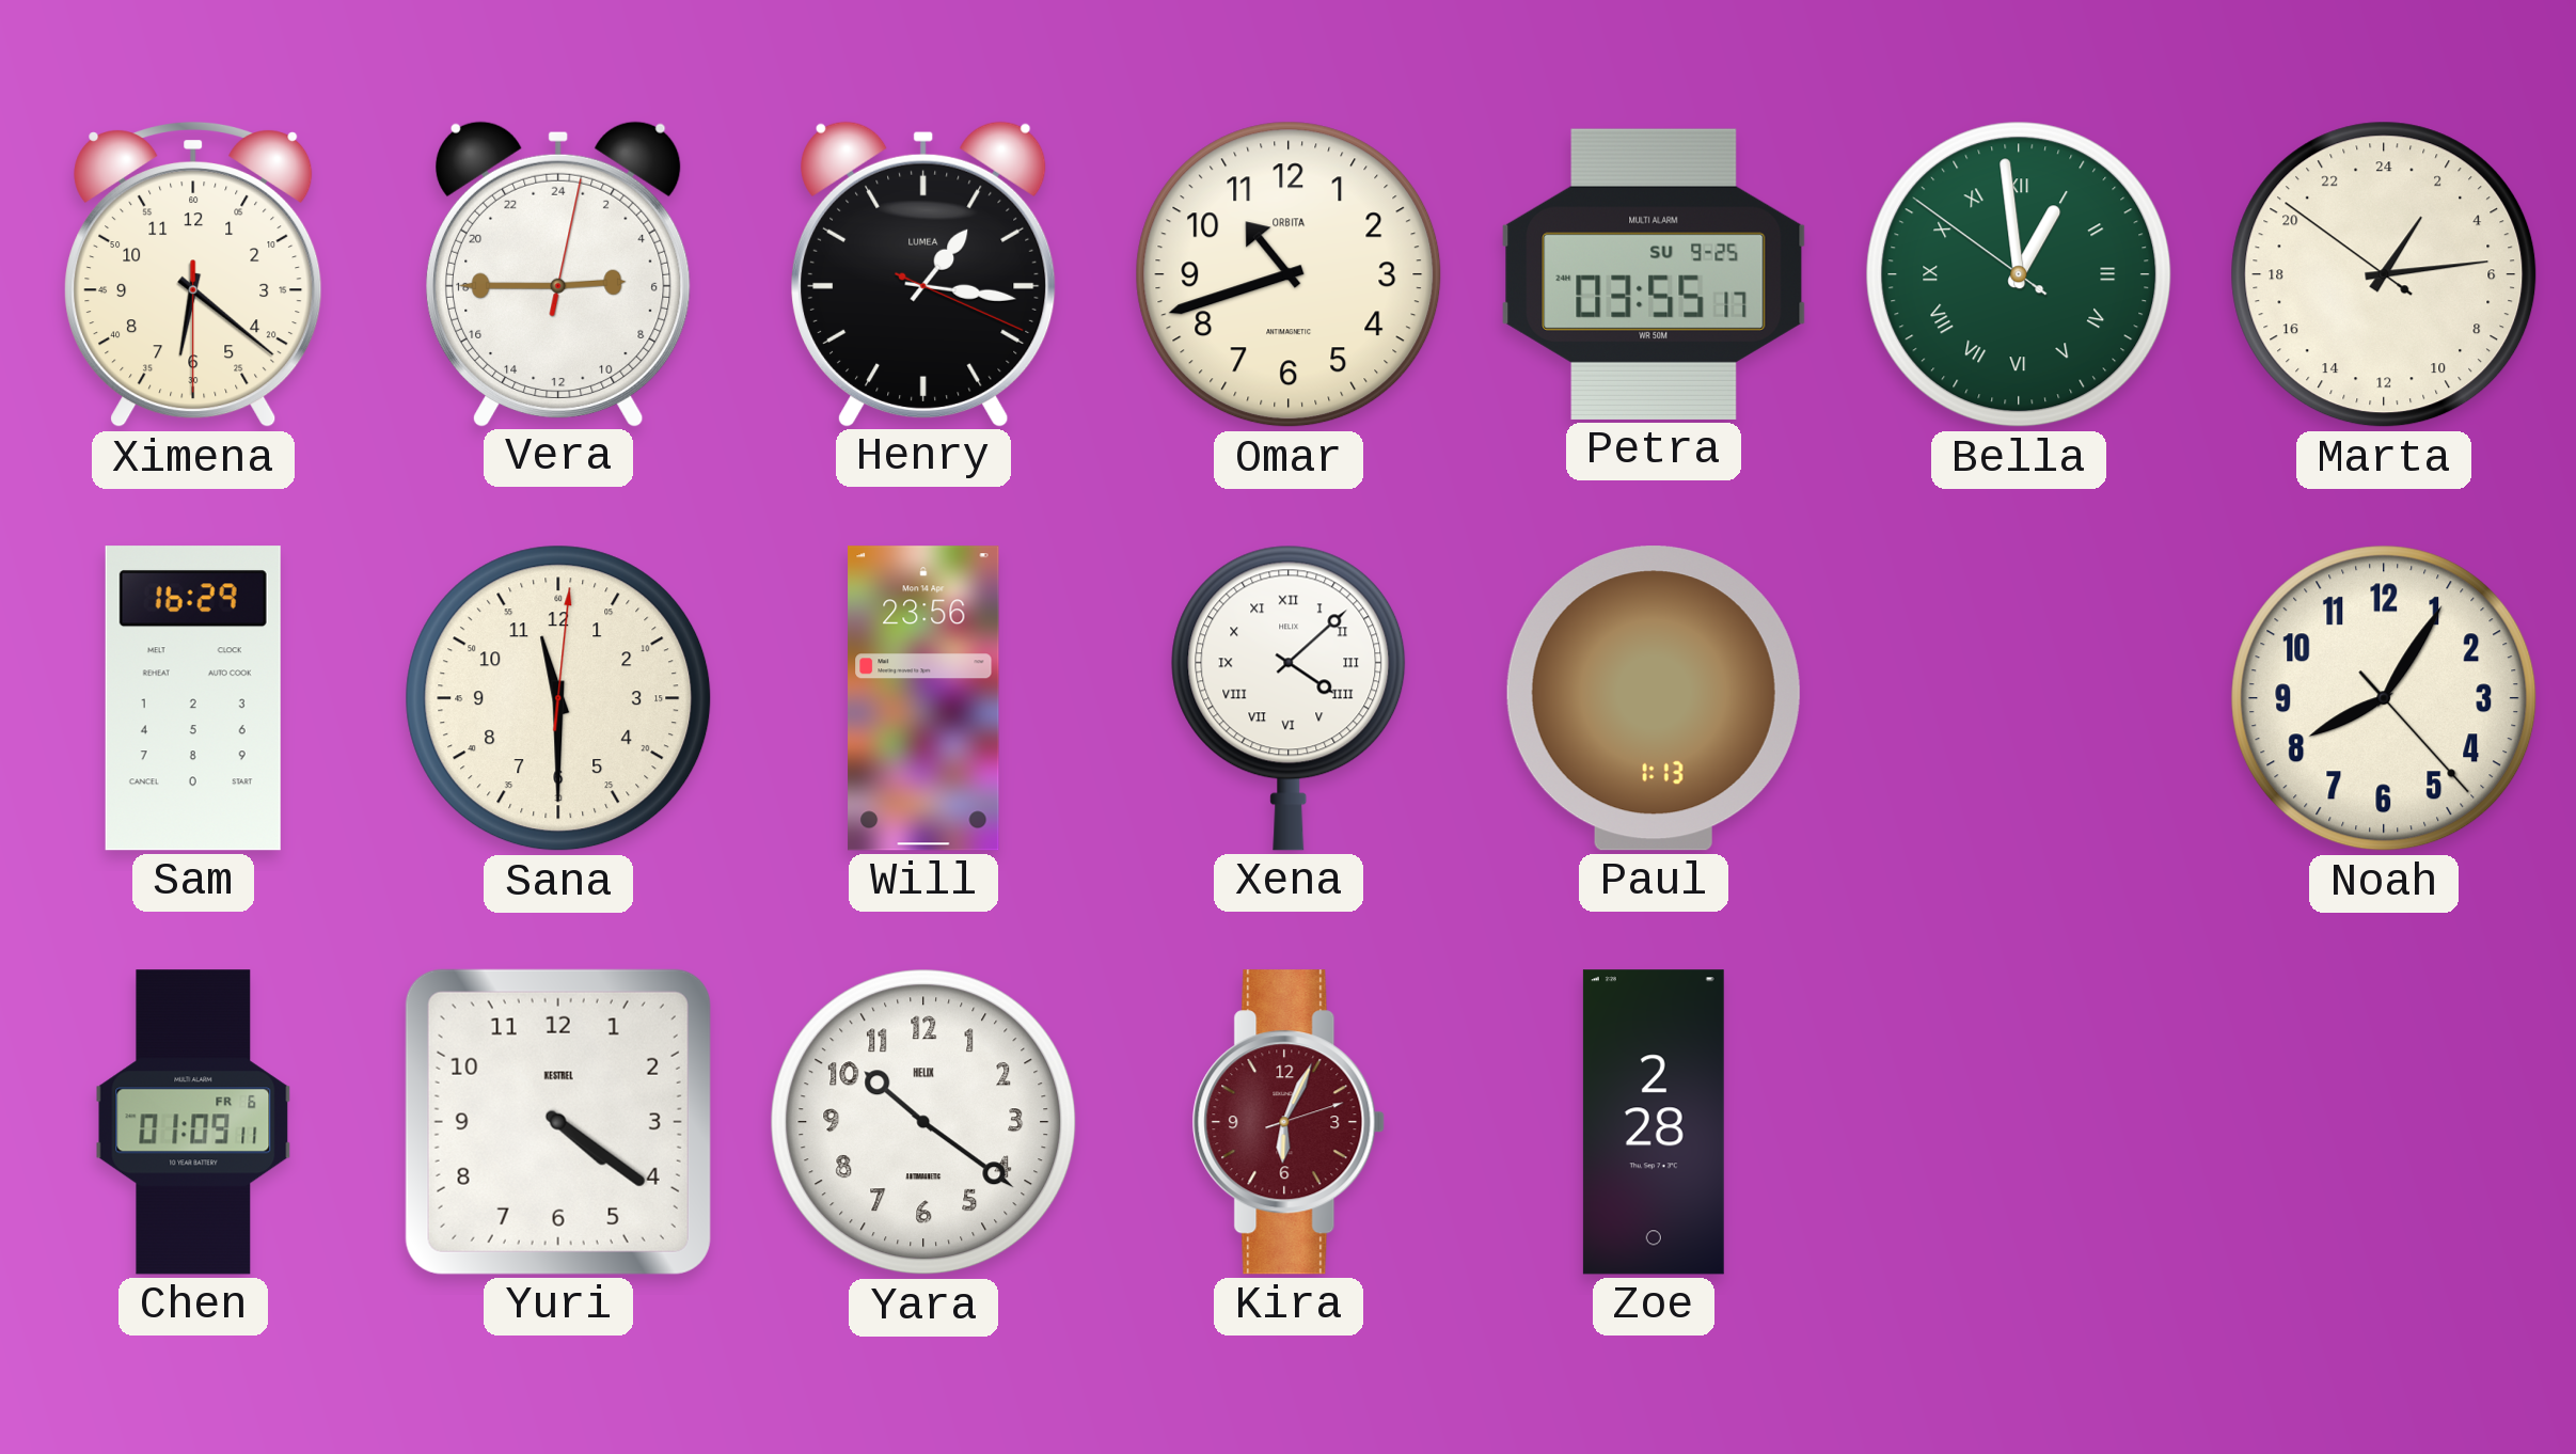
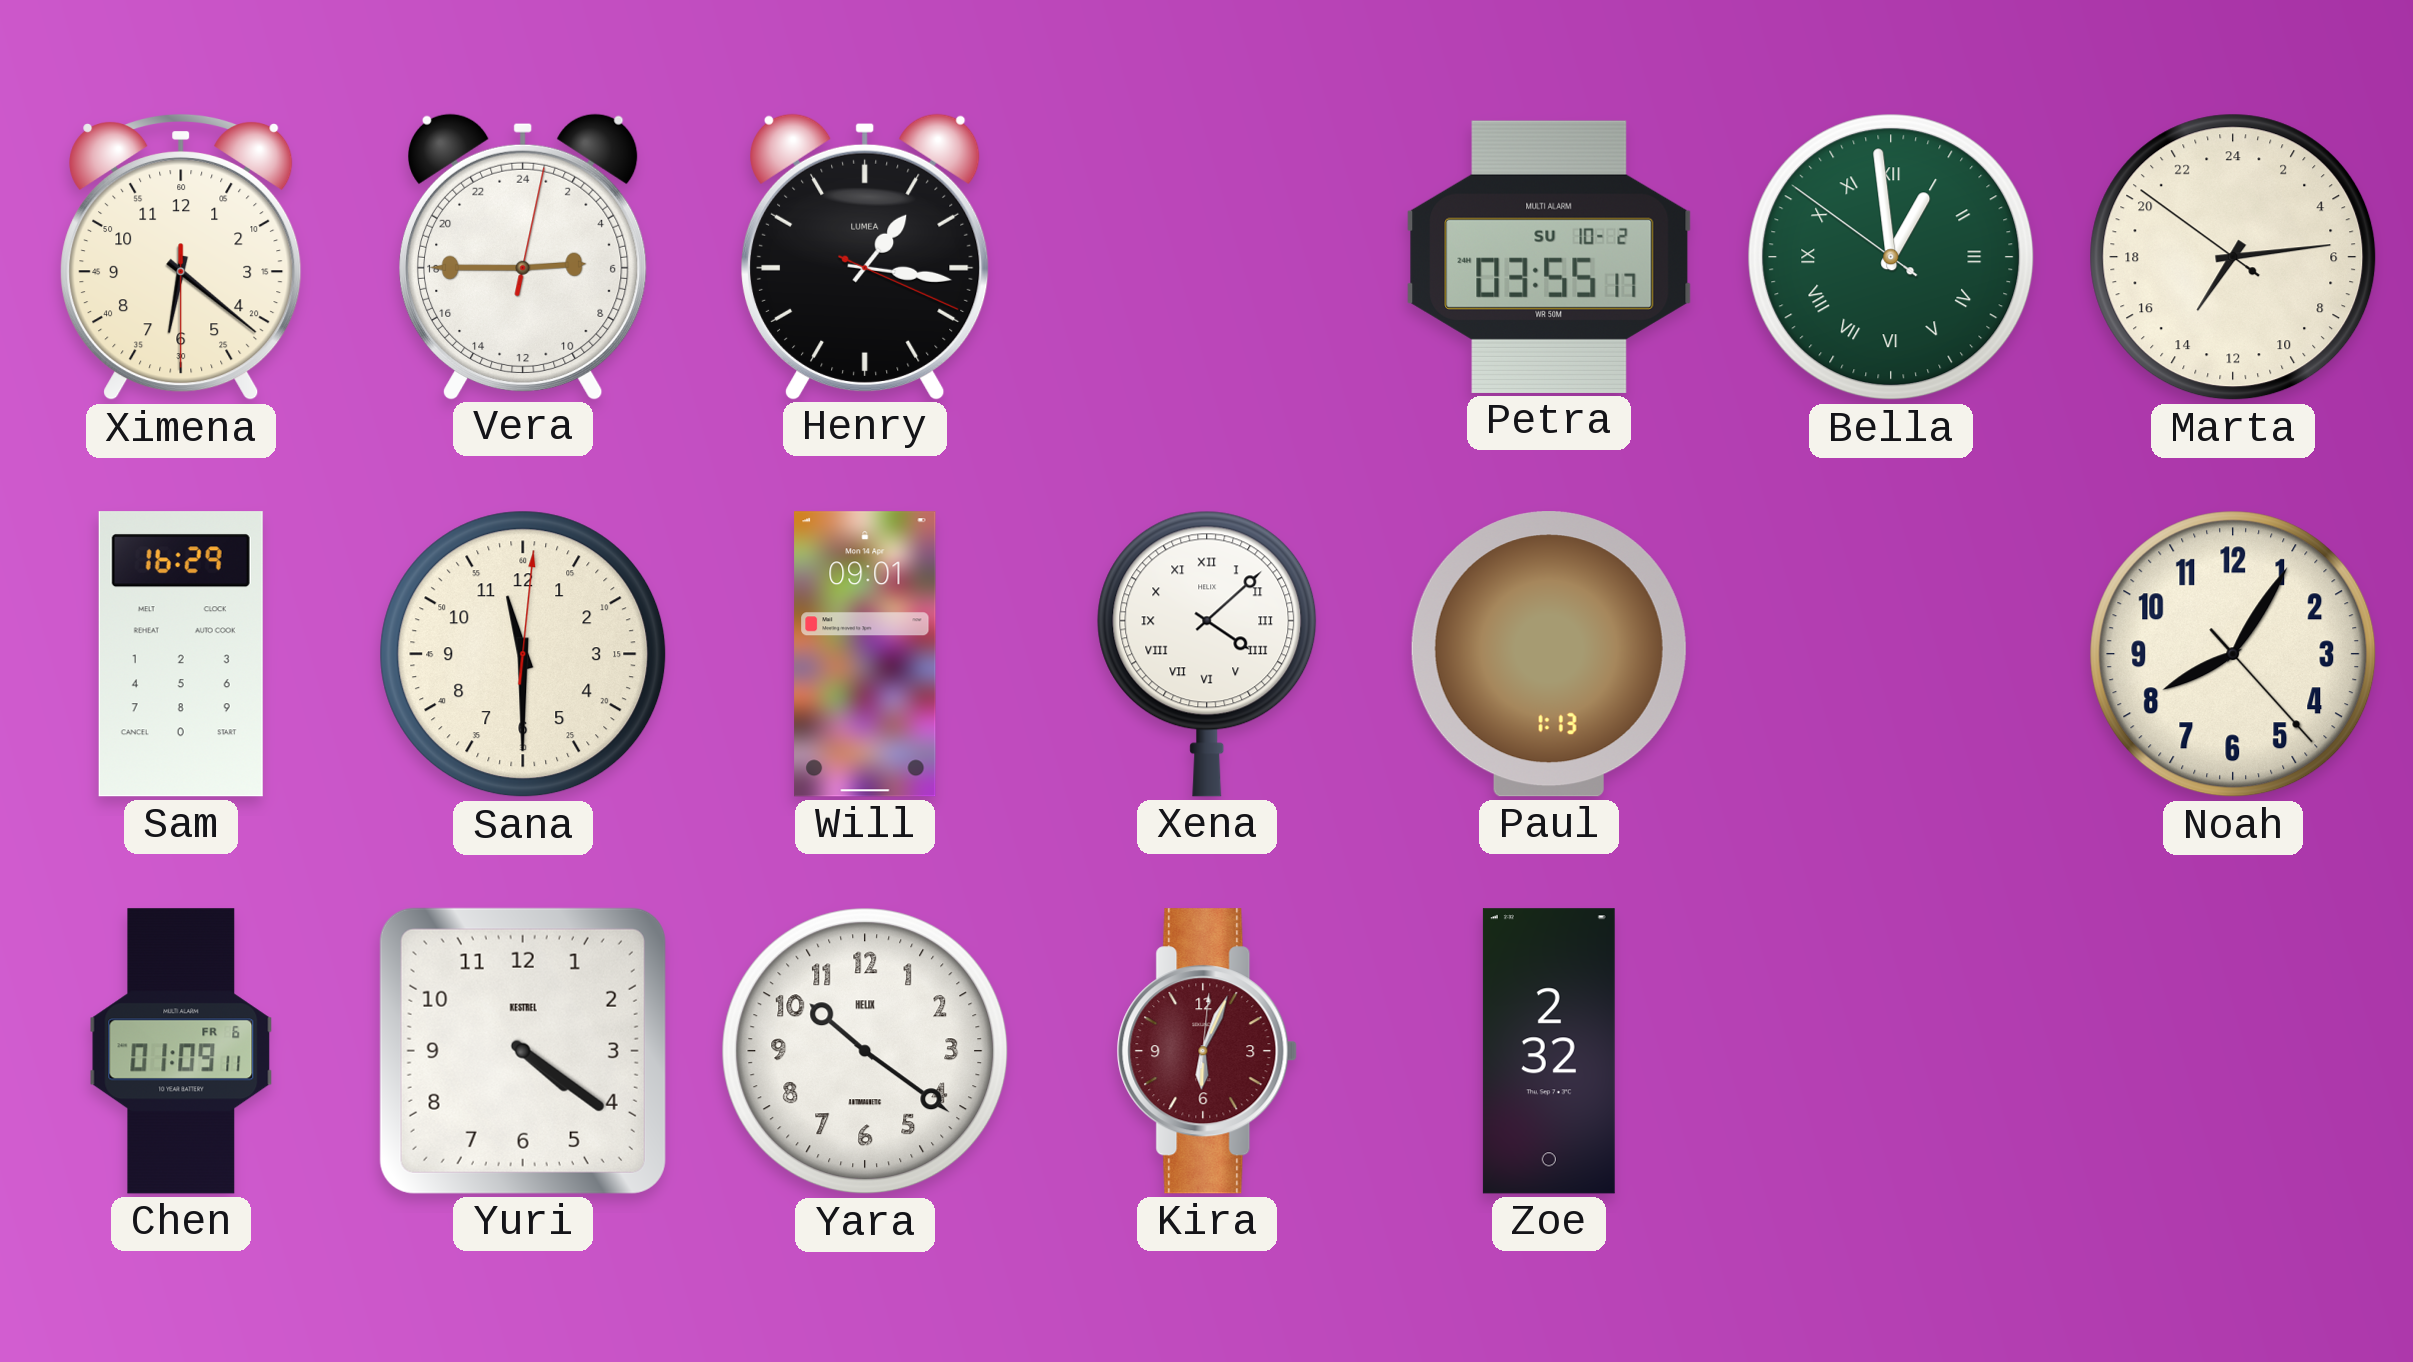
Omar: 10:42 -> none (1289, 274)
Petra date: SU 9-25 -> SU 10-2 (1549, 257)
Marta: 2:13 -> 14:13 (2233, 257)
Will: 23:56 -> 09:01 (865, 654)
Kira: 6:04:12 -> 6:04:01 (1207, 1051)
Zoe: 2:28 -> 2:32 (1549, 1051)
